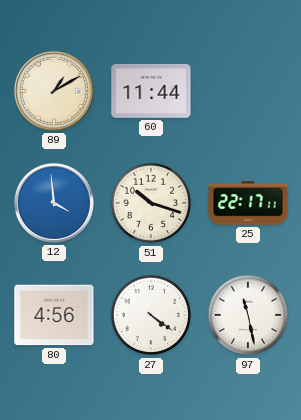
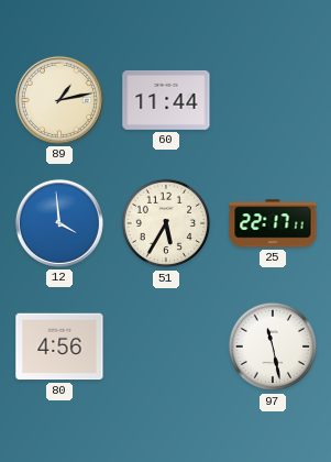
89: 1:10 -> 1:13 (59, 100)
51: 10:18 -> 5:35 (166, 223)
27: 4:21 -> none (151, 315)
